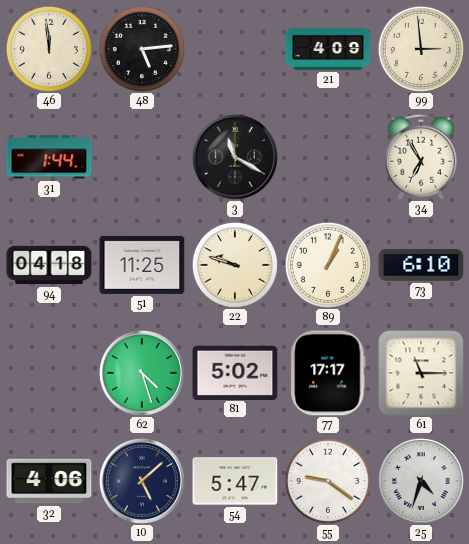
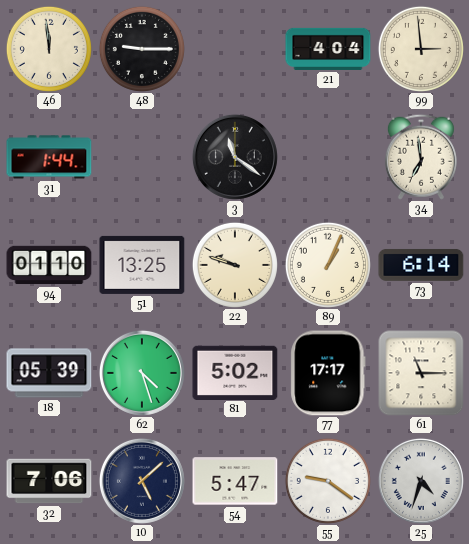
48: 5:14 -> 9:15 (142, 49)
21: 4:09 -> 4:04 (328, 49)
3: 11:20 -> 11:21 (235, 157)
34: 6:55 -> 6:59 (421, 157)
94: 04:18 -> 01:10 (49, 265)
51: 11:25 -> 13:25 (142, 265)
73: 6:10 -> 6:14 (421, 265)
18: none -> 05:39 (49, 373)
32: 4:06 -> 7:06 (49, 481)
